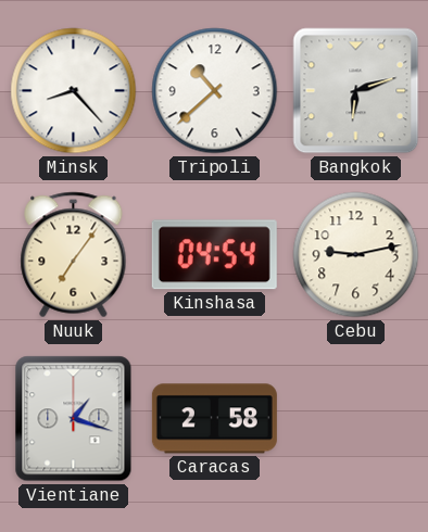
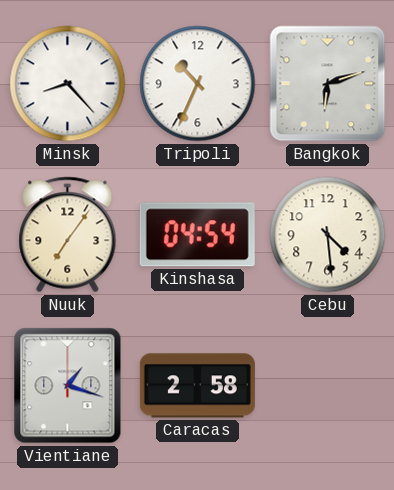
Tripoli: 10:38 -> 10:34 (198, 84)
Cebu: 9:13 -> 4:29 (328, 235)
